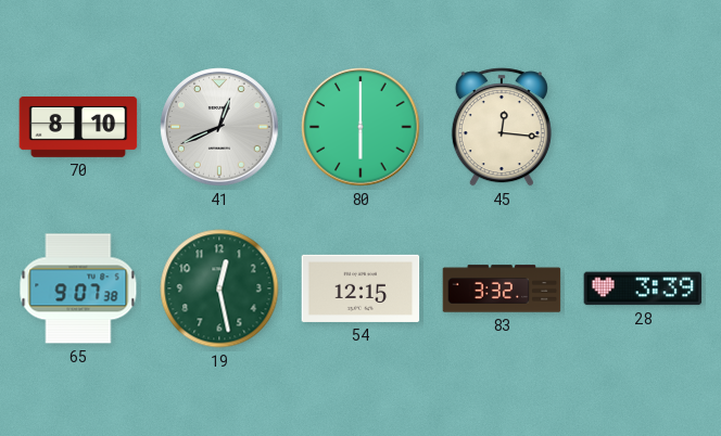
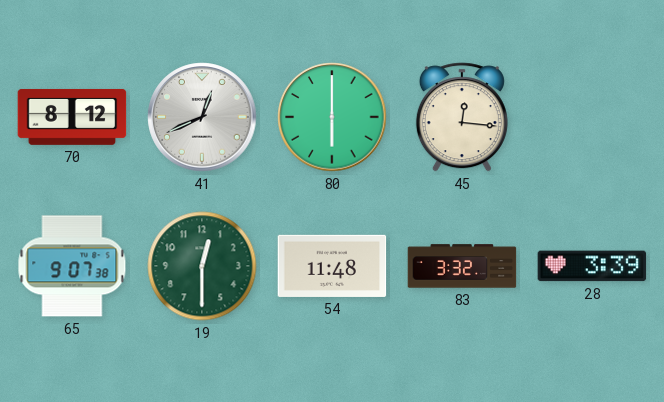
70: 8:10 -> 8:12 (72, 117)
19: 12:28 -> 12:30 (202, 266)
54: 12:15 -> 11:48 (332, 266)
